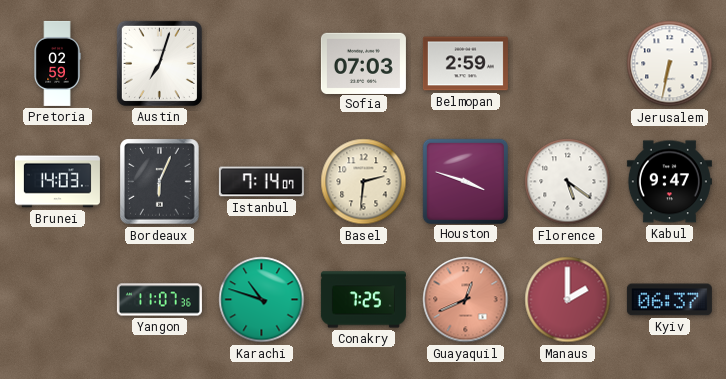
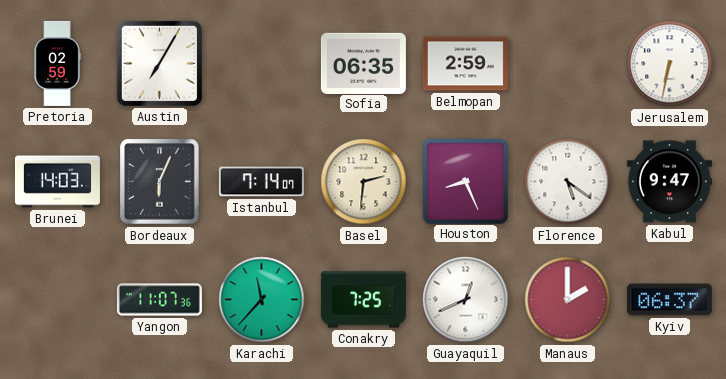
Austin: 7:03 -> 7:05 (159, 63)
Sofia: 07:03 -> 06:35 (363, 63)
Houston: 3:48 -> 8:26 (465, 181)
Karachi: 10:48 -> 11:37 (262, 300)
Guayaquil dial: salmon -> white (466, 300)
